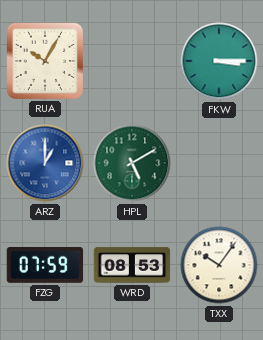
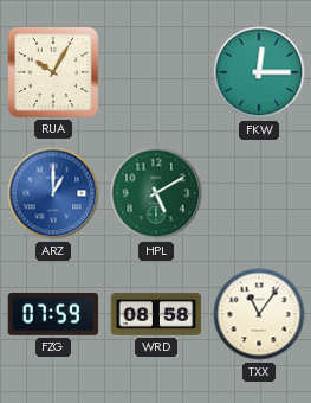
FKW: 3:15 -> 12:15 (259, 72)
WRD: 08:53 -> 08:58 (156, 314)
TXX: 10:06 -> 11:06 (259, 314)
